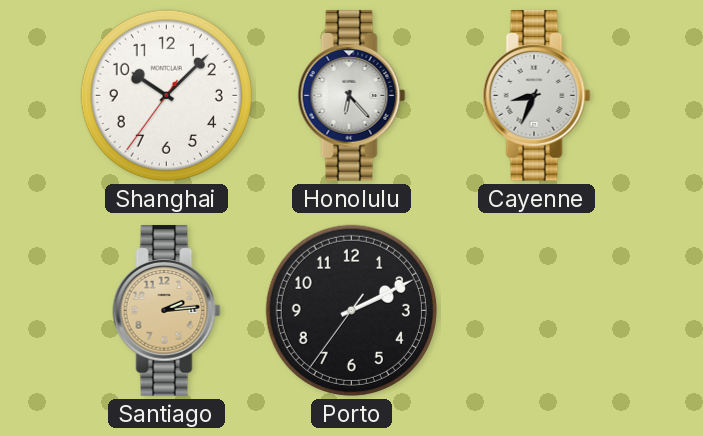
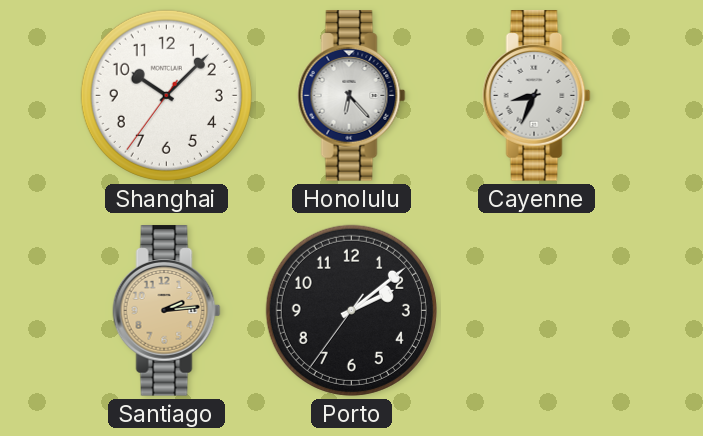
Porto: 2:10 -> 2:08 (351, 310)
